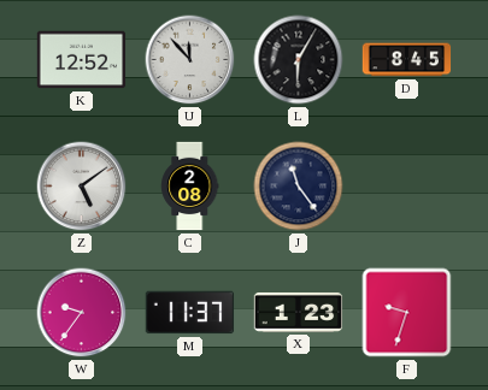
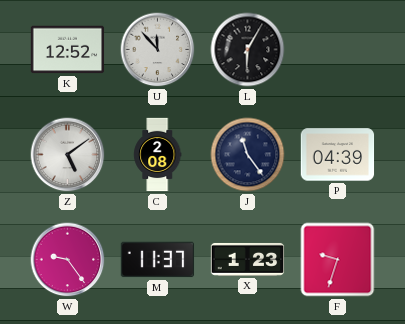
D: 8:45 -> none (407, 60)
P: none -> 04:39 (338, 155)
W: 9:36 -> 9:24 (68, 260)
